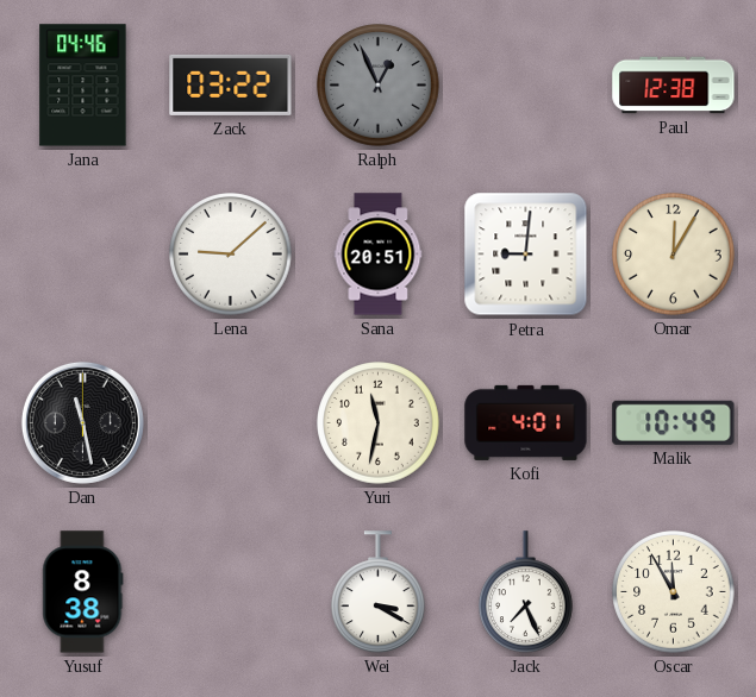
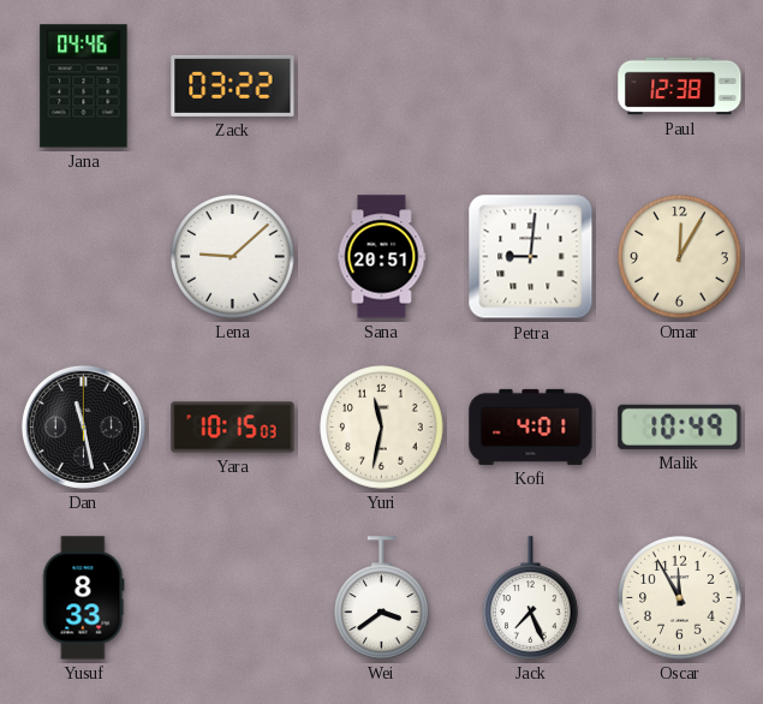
Ralph: 12:56 -> none (379, 86)
Yara: none -> 10:15 (233, 428)
Yusuf: 8:38 -> 8:33 (84, 598)
Wei: 3:20 -> 3:39 (382, 598)
